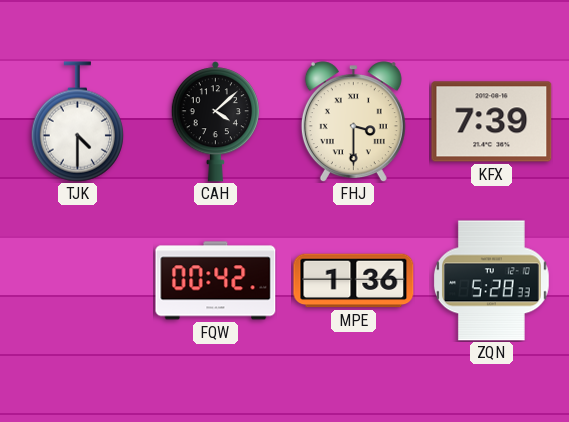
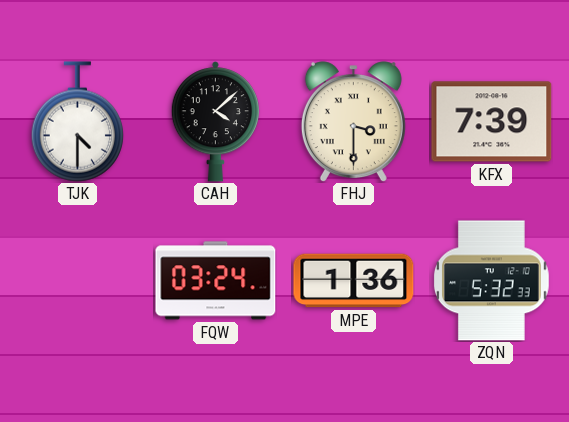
FQW: 00:42 -> 03:24 (216, 281)
ZQN: 5:28 -> 5:32 (491, 281)
